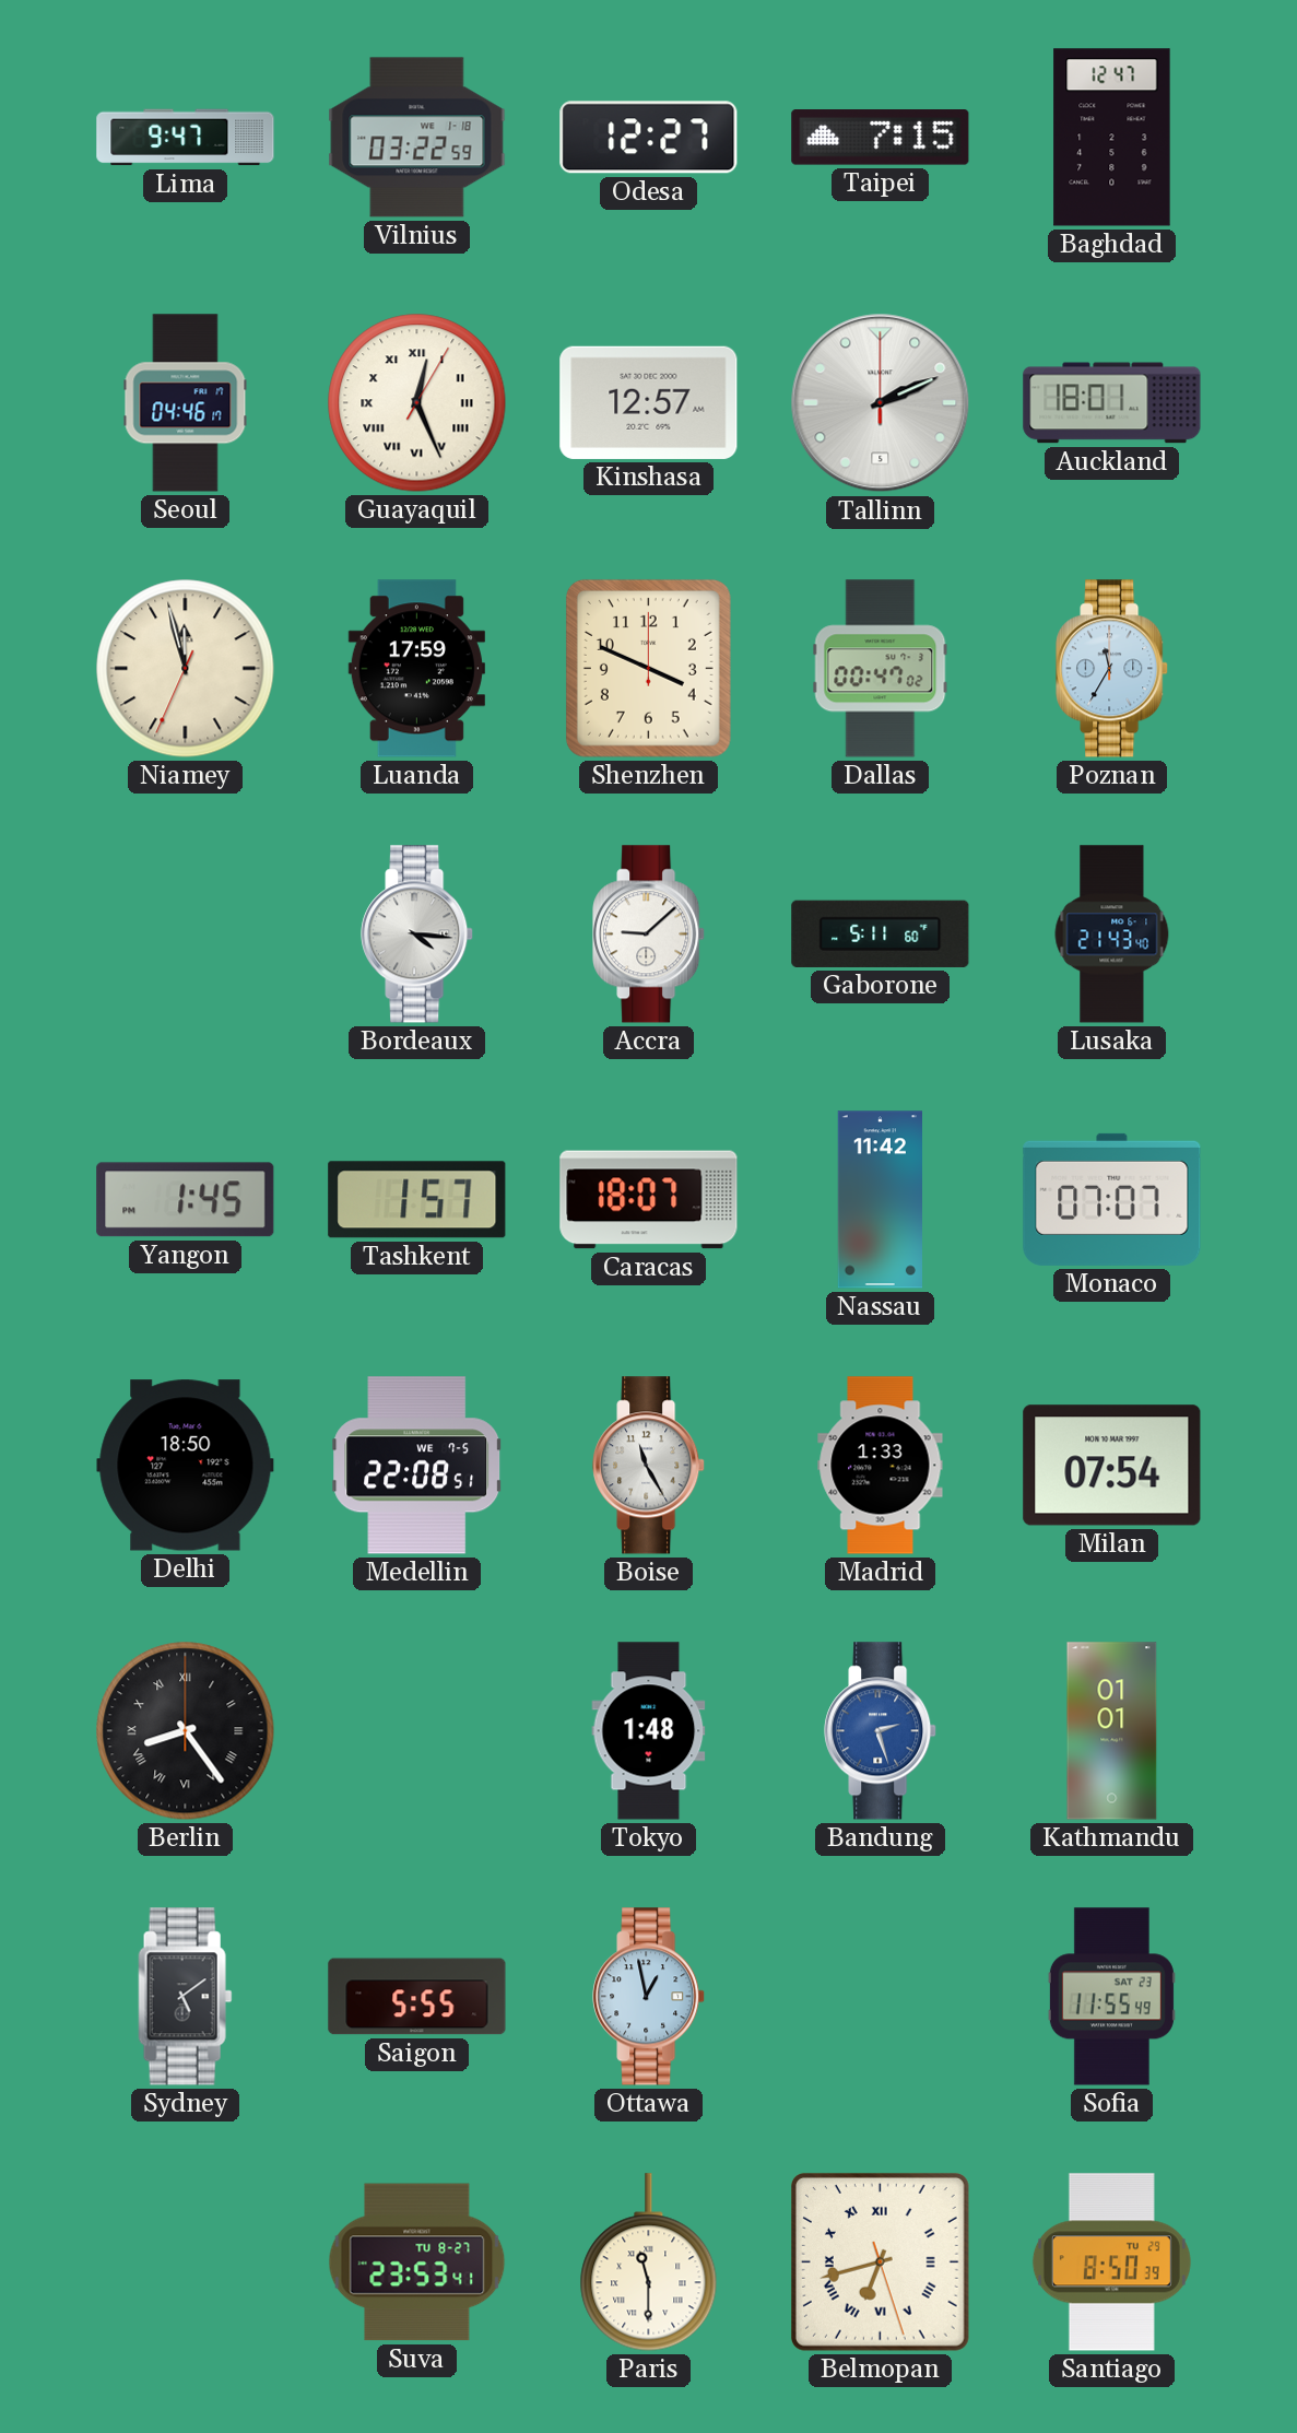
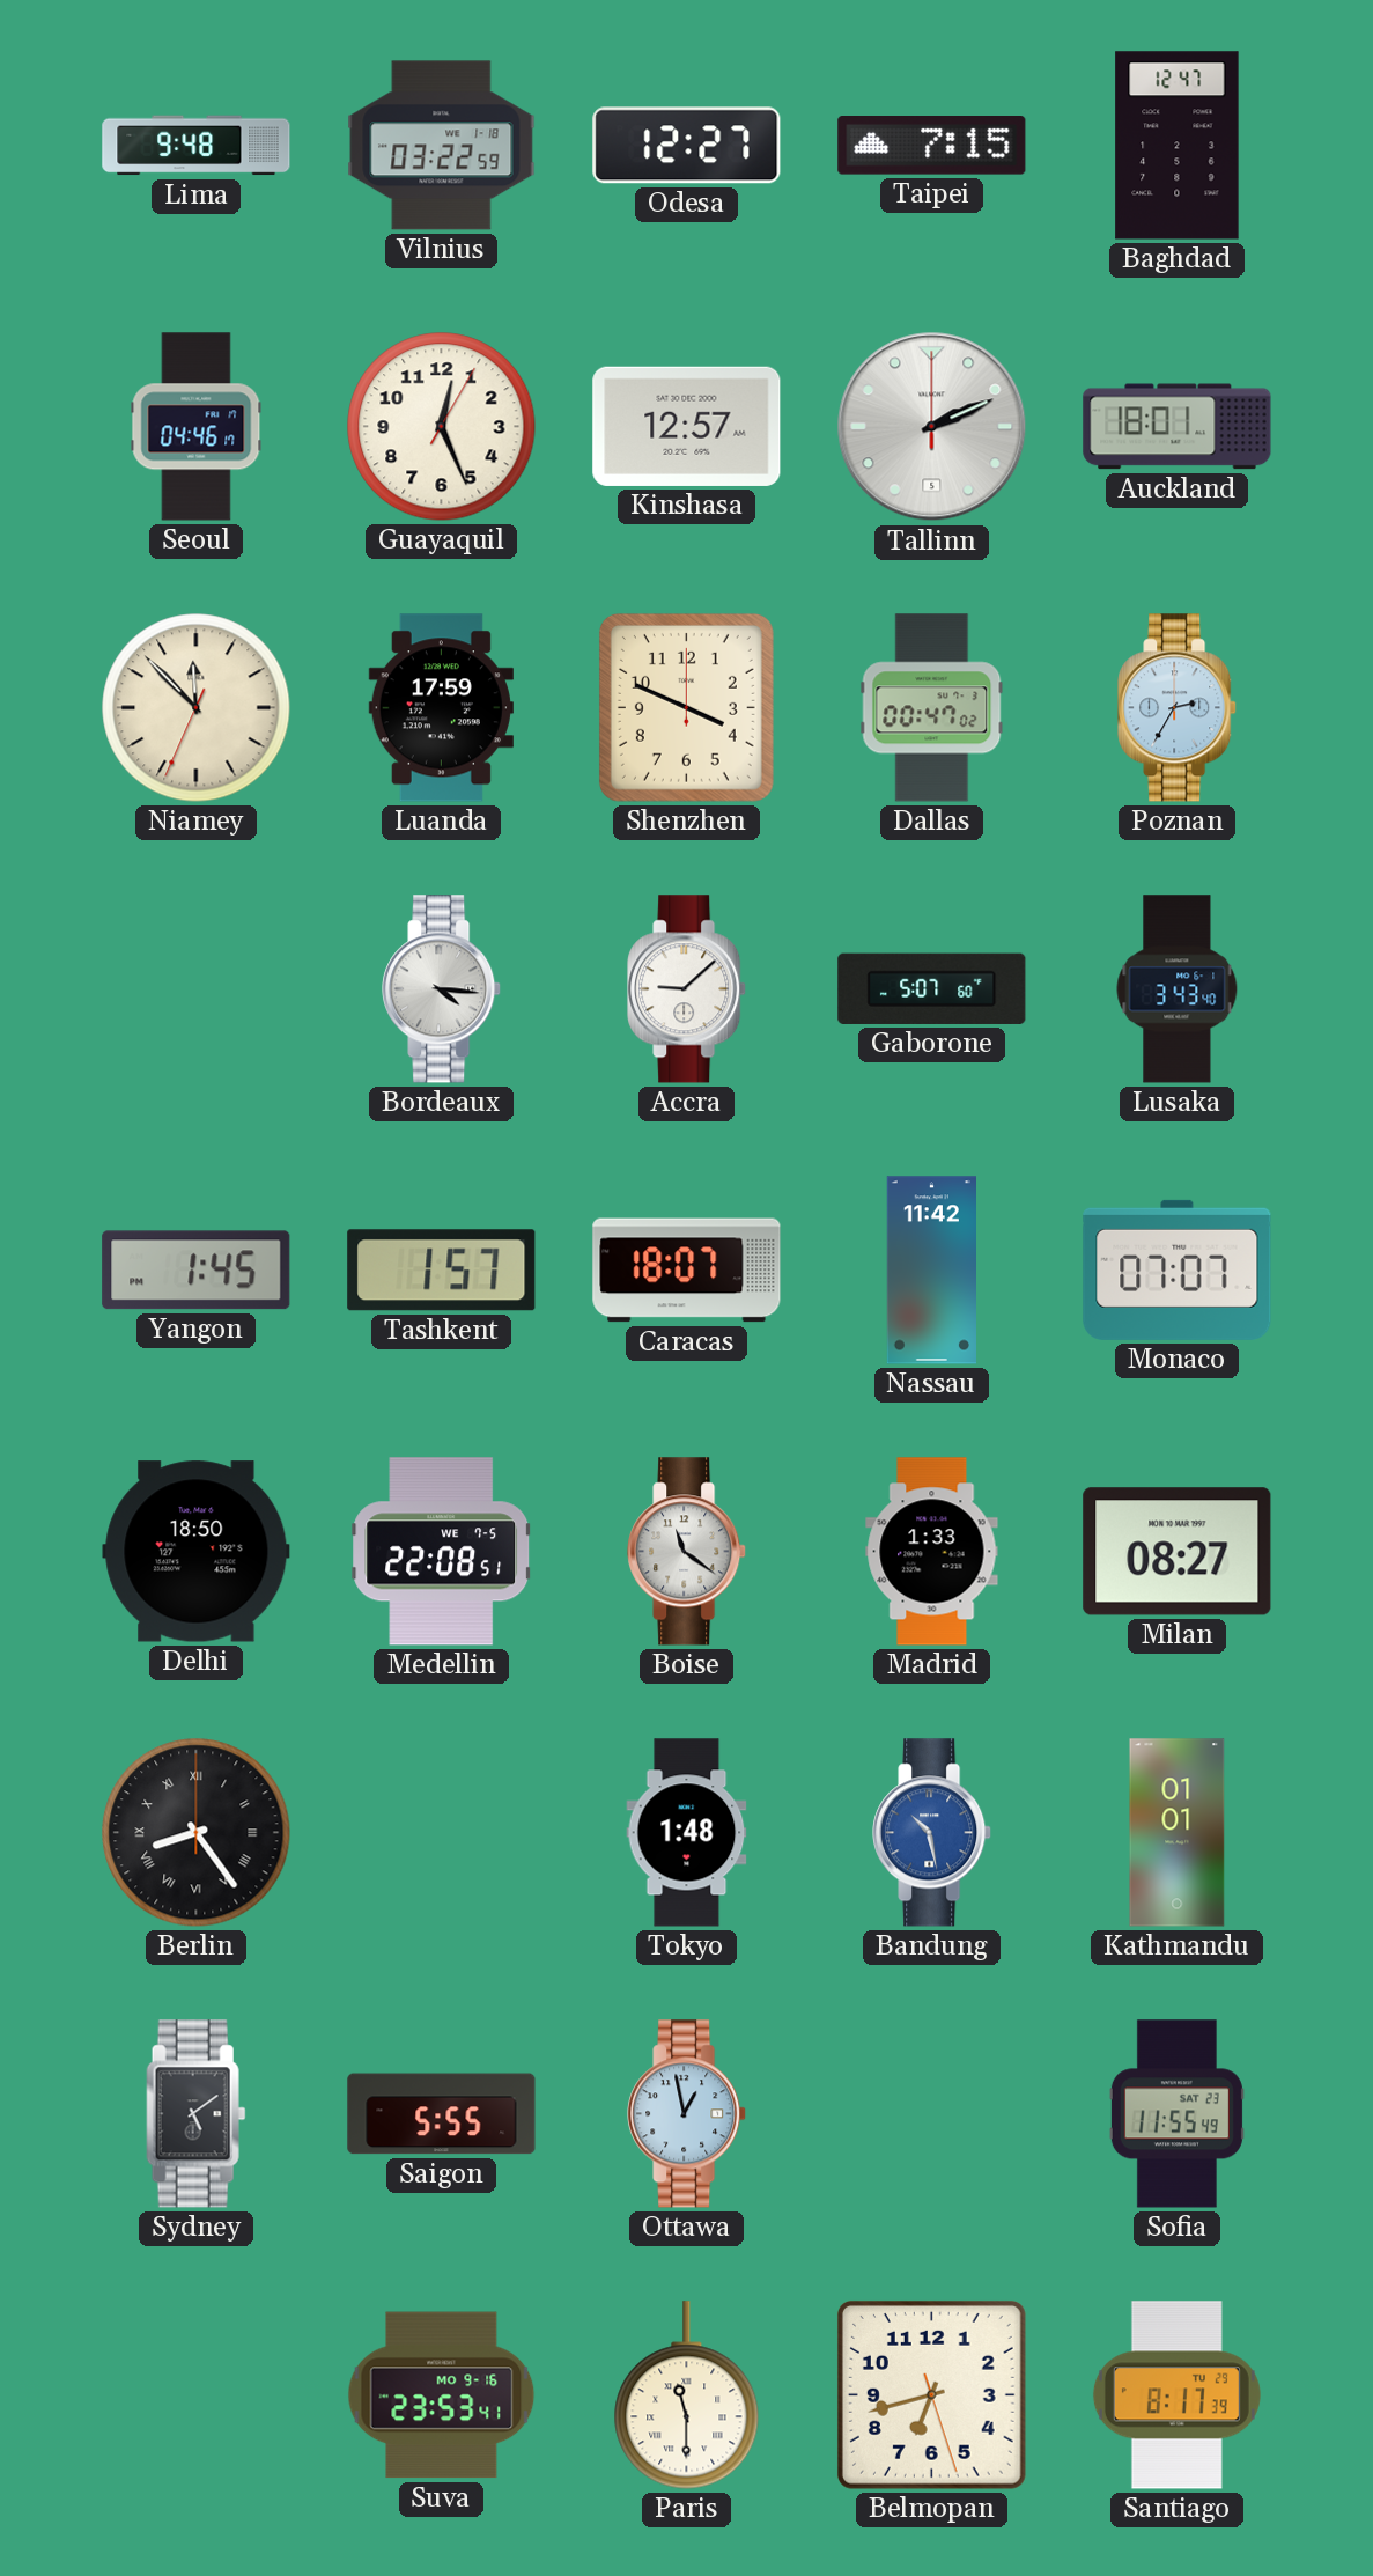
Lima: 9:47 -> 9:48 (197, 146)
Guayaquil numerals: Roman -> Arabic (442, 427)
Niamey: 11:57 -> 11:52 (197, 708)
Poznan: 11:35 -> 2:35 (1178, 708)
Gaborone: 5:11 -> 5:07 (932, 988)
Lusaka: 21:43 -> 3:43 (1178, 989)
Boise: 11:25 -> 11:21 (687, 1552)
Milan: 07:54 -> 08:27 (1178, 1552)
Bandung: 2:27 -> 10:28 (932, 1833)
Suva date: TU 8-27 -> MO 9-16 (442, 2395)
Belmopan numerals: Roman -> Arabic (931, 2394)
Santiago: 8:50 -> 8:17 (1176, 2395)
